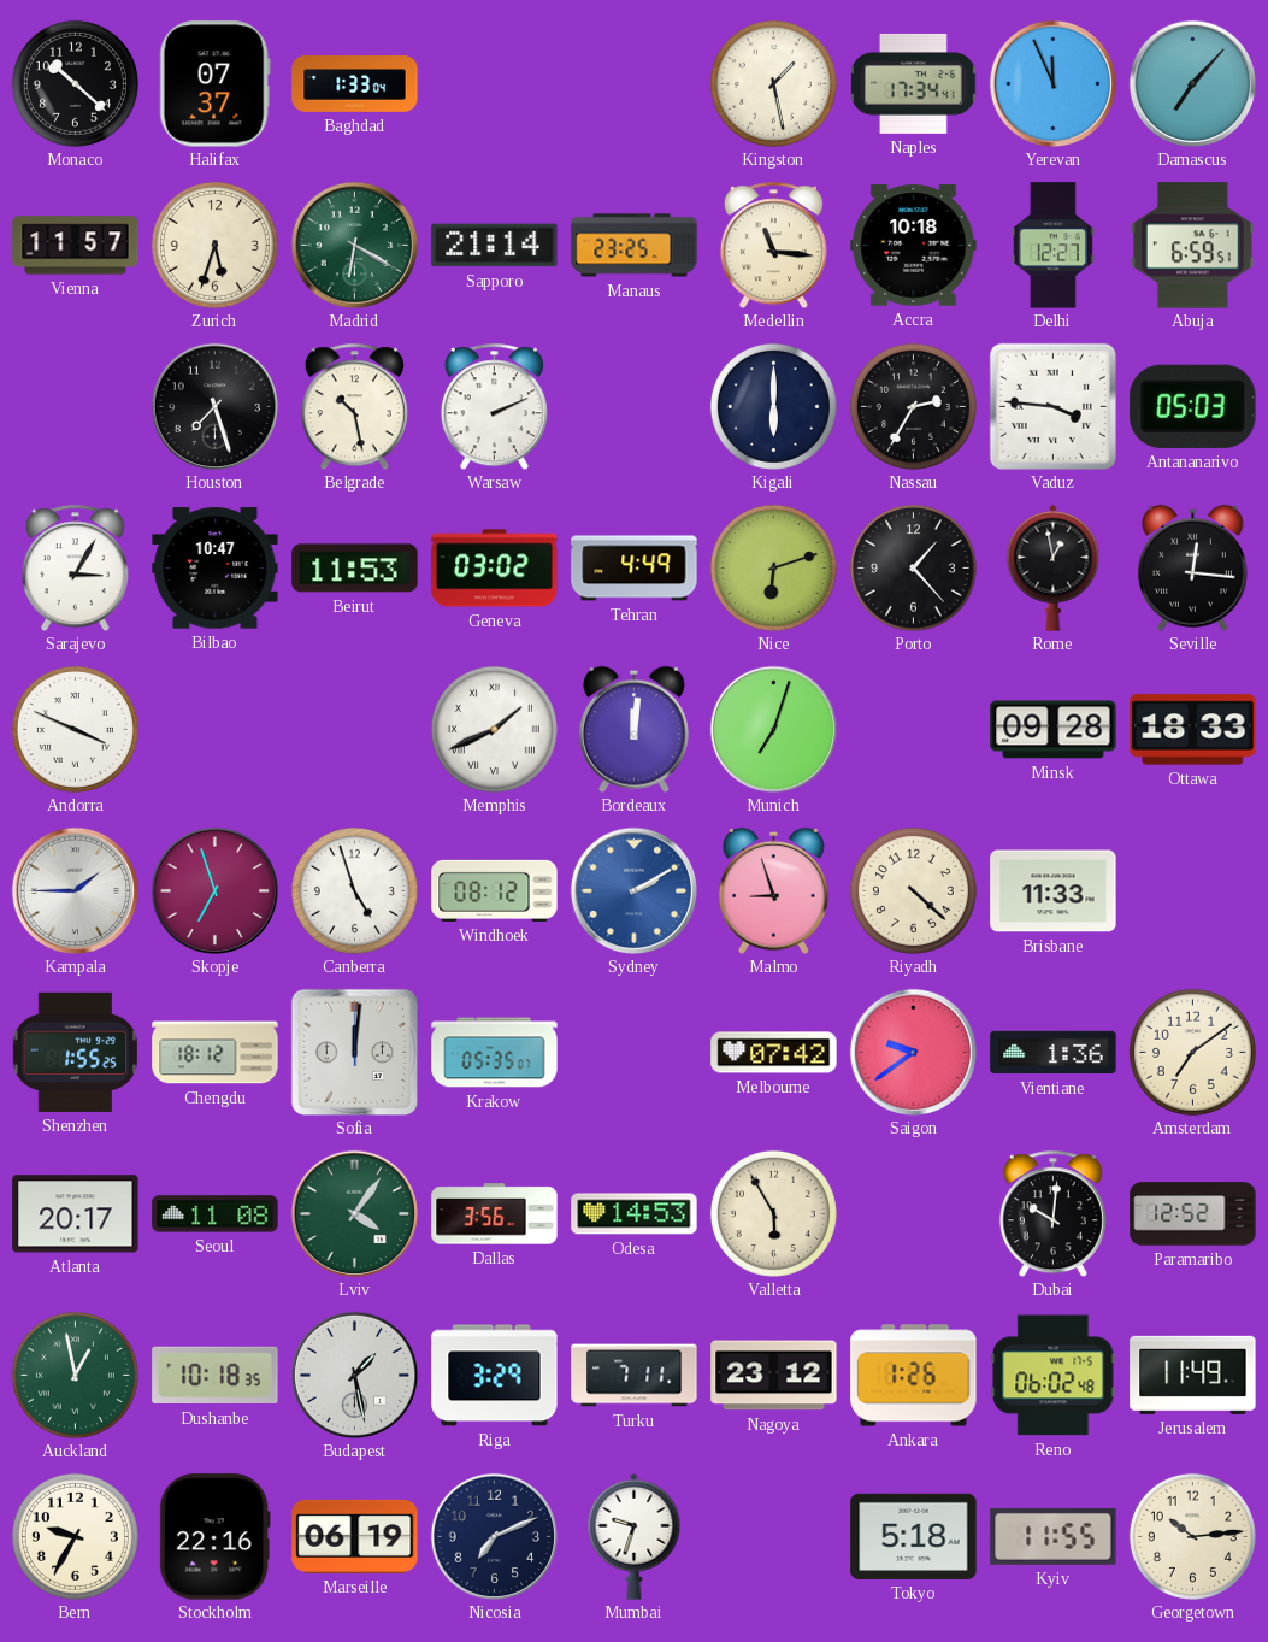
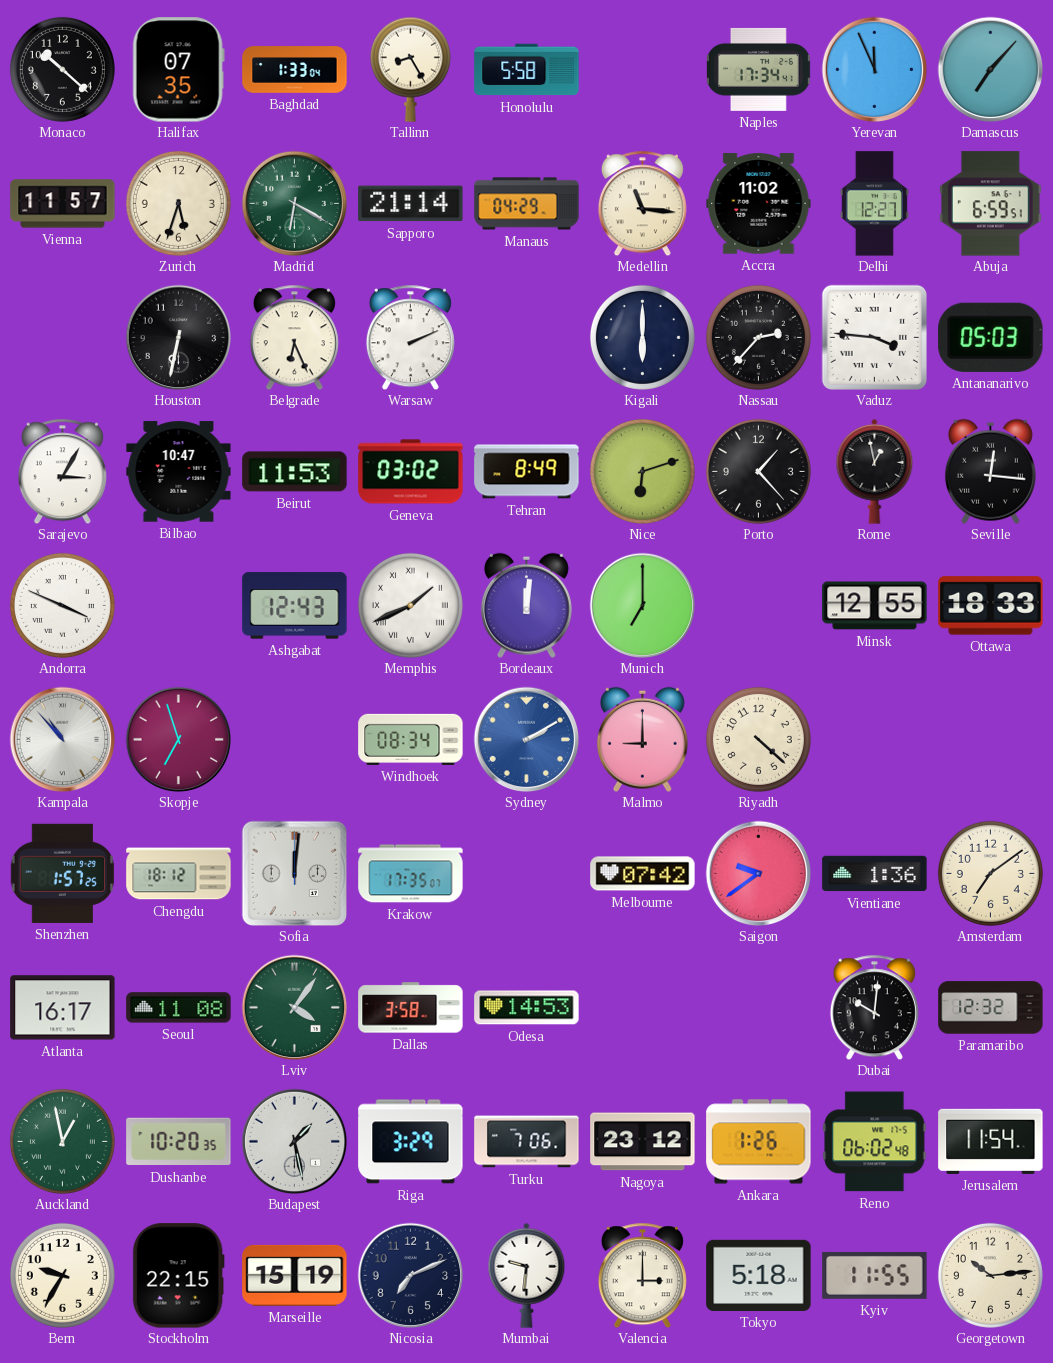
Halifax: 07:37 -> 07:35 (178, 70)
Tallinn: none -> 8:25 (410, 69)
Honolulu: none -> 5:58 (527, 70)
Kingston: 1:28 -> none (773, 83)
Manaus: 23:25 -> 04:29 (527, 204)
Accra: 10:18 -> 11:02 (759, 204)
Houston: 7:27 -> 6:32 (178, 337)
Belgrade: 10:28 -> 6:26 (294, 337)
Nassau: 2:35 -> 2:37 (758, 337)
Tehran: 4:49 -> 8:49 (527, 472)
Ashgabat: none -> 12:43 (295, 606)
Munich: 7:03 -> 7:00 (642, 605)
Minsk: 09:28 -> 12:55 (875, 606)
Kampala: 1:45 -> 10:53 (62, 739)
Canberra: 4:57 -> none (354, 890)
Windhoek: 08:12 -> 08:34 (411, 739)
Malmo: 8:57 -> 9:00 (642, 739)
Brisbane: 11:33 -> none (1054, 891)
Shenzhen: 1:55 -> 1:57 (62, 873)
Krakow: 05:35 -> 17:35 (411, 874)
Atlanta: 20:17 -> 16:17 (63, 1008)
Dallas: 3:56 -> 3:58 (411, 1008)
Valletta: 5:55 -> none (773, 1213)
Paramaribo: 12:52 -> 12:32 (991, 1008)
Dushanbe: 10:18 -> 10:20 (179, 1142)
Turku: 7:11 -> 7:06 (527, 1142)
Jerusalem: 11:49 -> 11:54 (991, 1141)
Stockholm: 22:16 -> 22:15 (178, 1276)
Marseille: 06:19 -> 15:19 (295, 1275)
Mumbai: 9:33 -> 9:31 (527, 1275)
Valencia: none -> 3:00 (642, 1275)
